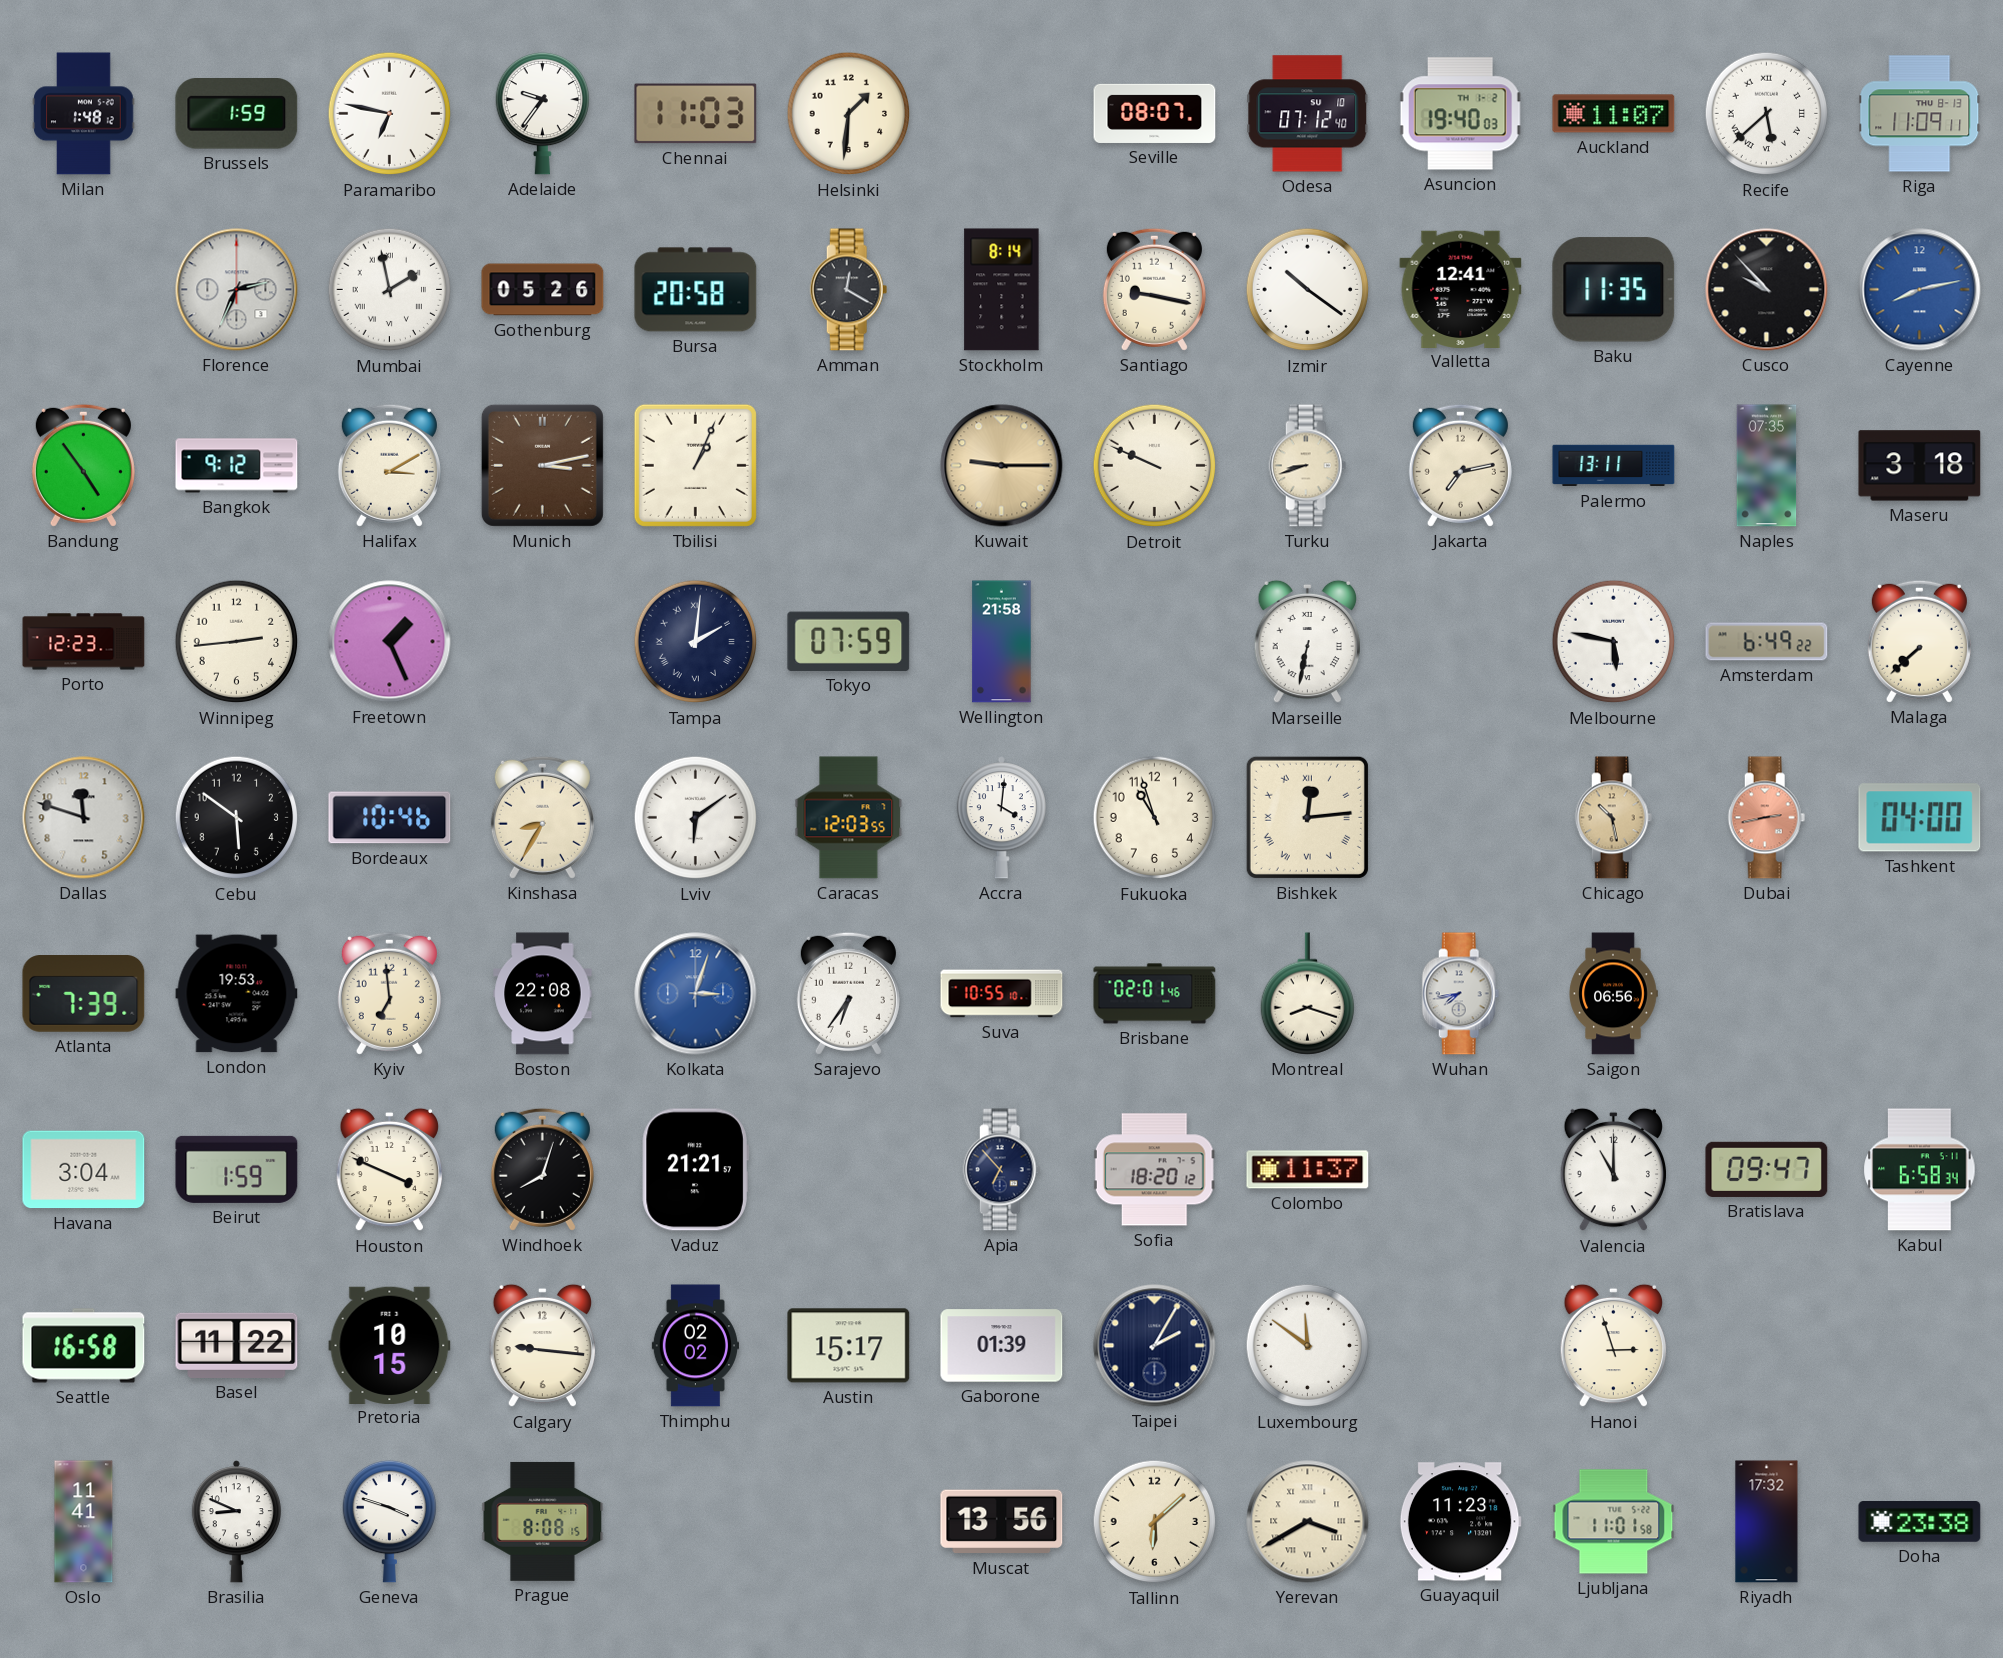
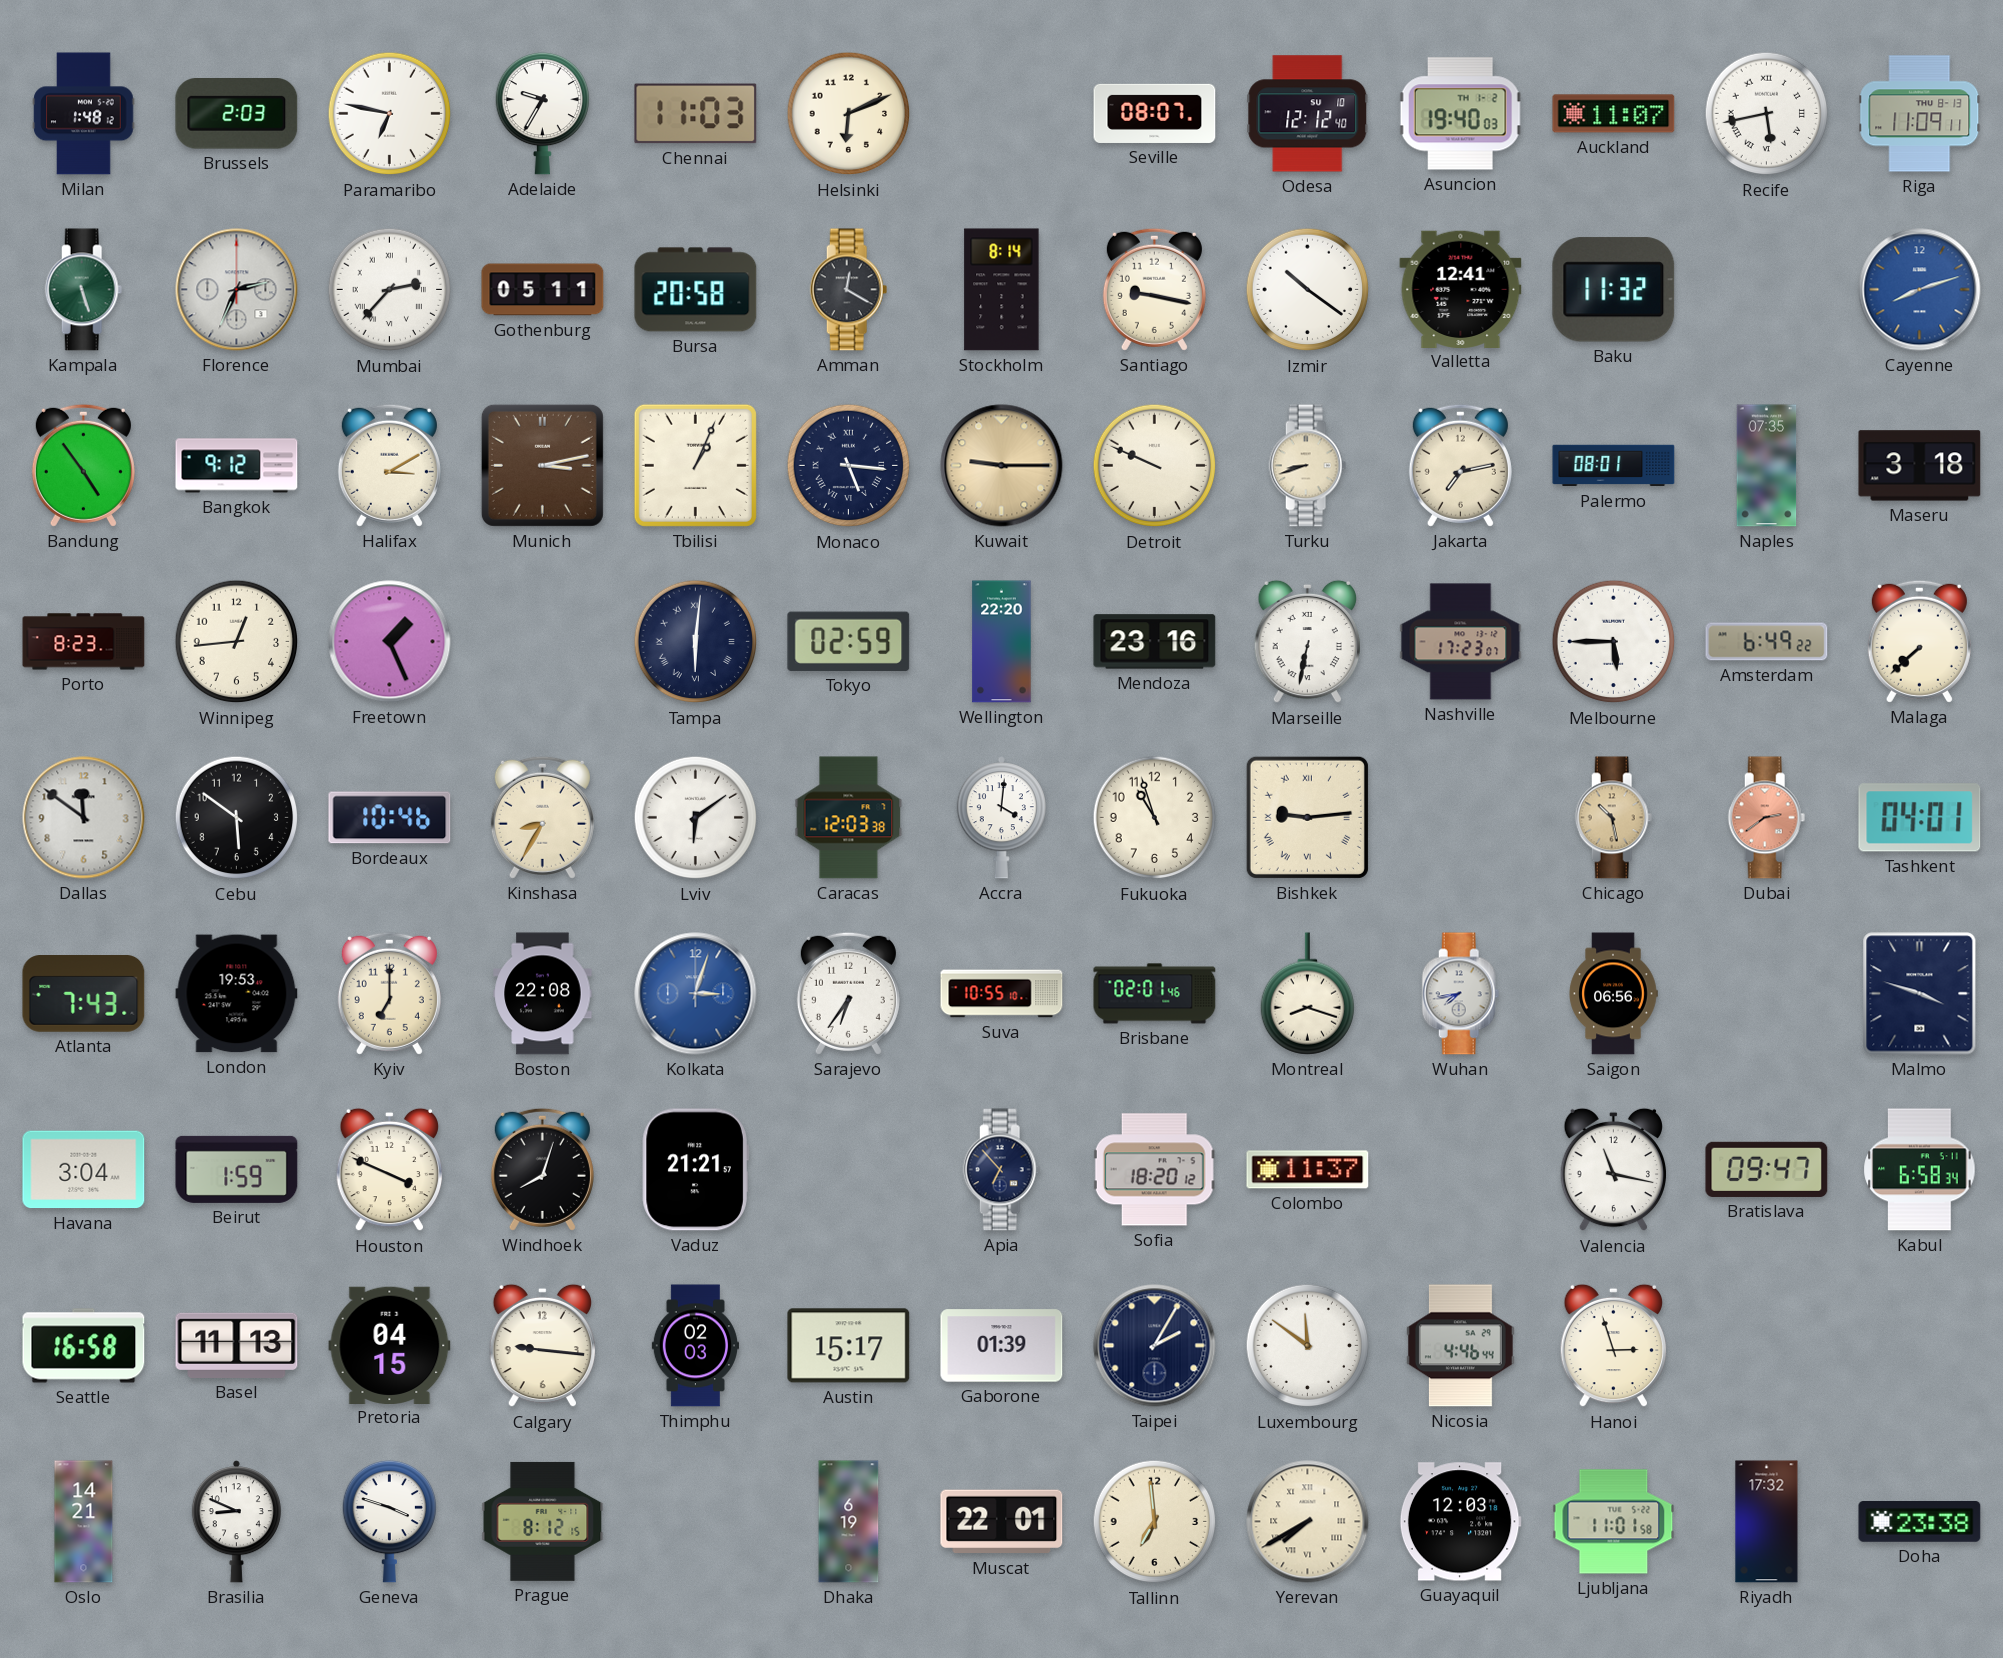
Brussels: 1:59 -> 2:03 (237, 114)
Adelaide: 9:36 -> 9:35 (542, 113)
Helsinki: 1:31 -> 6:11 (849, 114)
Odesa: 07:12 -> 12:12 (1308, 114)
Recife: 5:38 -> 5:43 (1767, 114)
Kampala: none -> 5:27 (84, 290)
Mumbai: 1:58 -> 2:37 (390, 290)
Gothenburg: 05:26 -> 05:11 (543, 290)
Baku: 11:35 -> 11:32 (1614, 290)
Cusco: 9:53 -> none (1767, 290)
Cayenne: 8:13 -> 8:12 (1920, 290)
Monaco: none -> 5:16 (849, 466)
Palermo: 13:11 -> 08:01 (1614, 466)
Porto: 12:23 -> 8:23 (84, 642)
Winnipeg: 2:44 -> 12:44 (237, 642)
Tampa: 2:01 -> 6:01 (696, 642)
Tokyo: 07:59 -> 02:59 (849, 641)
Wellington: 21:58 -> 22:20 (1002, 642)
Mendoza: none -> 23:16 (1155, 642)
Nashville: none -> 17:23 (1461, 642)
Melbourne: 5:47 -> 5:45 (1614, 642)
Dallas: 11:48 -> 11:51 (84, 818)
Caracas: 12:03:55 -> 12:03:38 (849, 818)
Bishkek: 12:14 -> 9:14 (1307, 817)
Dubai: 2:43 -> 2:39 (1767, 818)
Tashkent: 04:00 -> 04:01 (1920, 818)
Atlanta: 7:39 -> 7:43 (84, 994)
Kyiv: 6:59 -> 7:00 (389, 993)
Malmo: none -> 3:48 (1920, 994)
Valencia: 11:00 -> 11:17 (1613, 1170)
Basel: 11:22 -> 11:13 (237, 1345)
Pretoria: 10:15 -> 04:15 (390, 1345)
Thimphu: 02:02 -> 02:03 (695, 1346)
Nicosia: none -> 4:46 (1460, 1346)
Oslo: 11:41 -> 14:21 (84, 1522)
Prague: 8:08 -> 8:12 (543, 1521)
Dhaka: none -> 6:19 (849, 1522)
Muscat: 13:56 -> 22:01 (1002, 1522)
Tallinn: 6:08 -> 6:59 (1155, 1522)
Yerevan: 3:40 -> 7:40 (1308, 1522)
Guayaquil: 11:23 -> 12:03 (1460, 1522)
